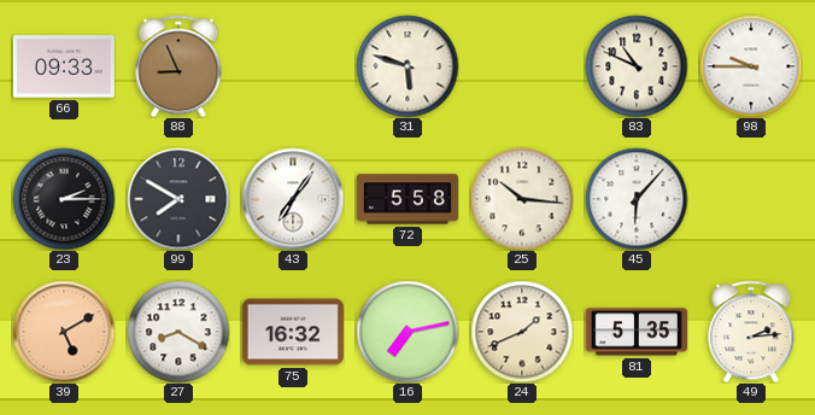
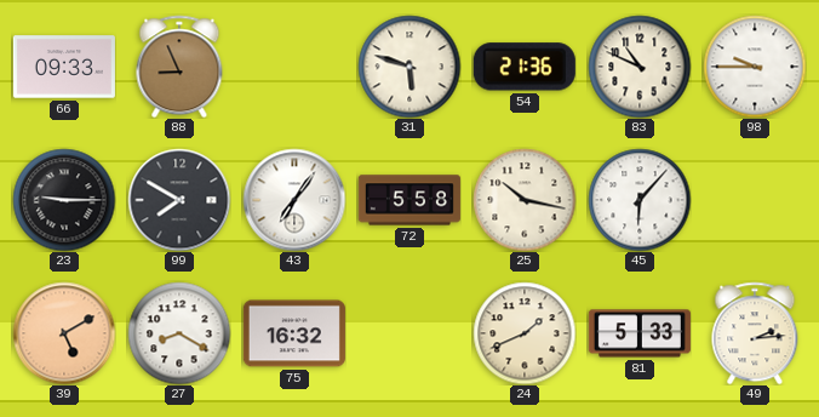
54: none -> 21:36 (525, 67)
23: 2:15 -> 9:15 (64, 200)
25: 10:16 -> 10:17 (525, 200)
16: 7:13 -> none (408, 332)
81: 5:35 -> 5:33 (640, 333)
